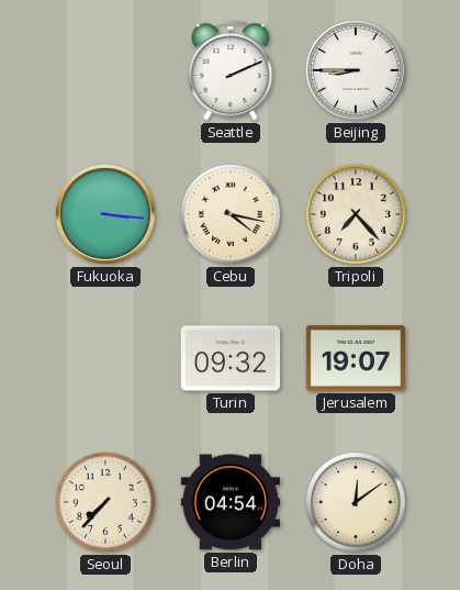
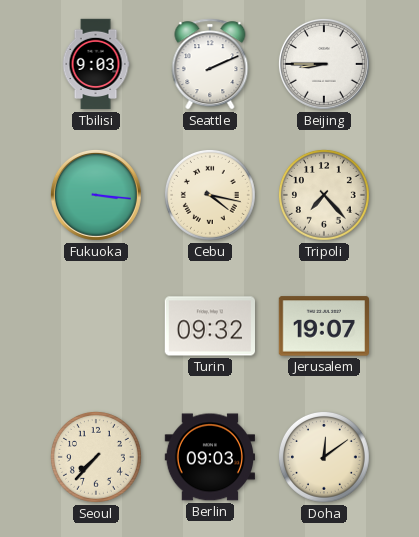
Tbilisi: none -> 9:03 (96, 64)
Berlin: 04:54 -> 09:03 (209, 457)
